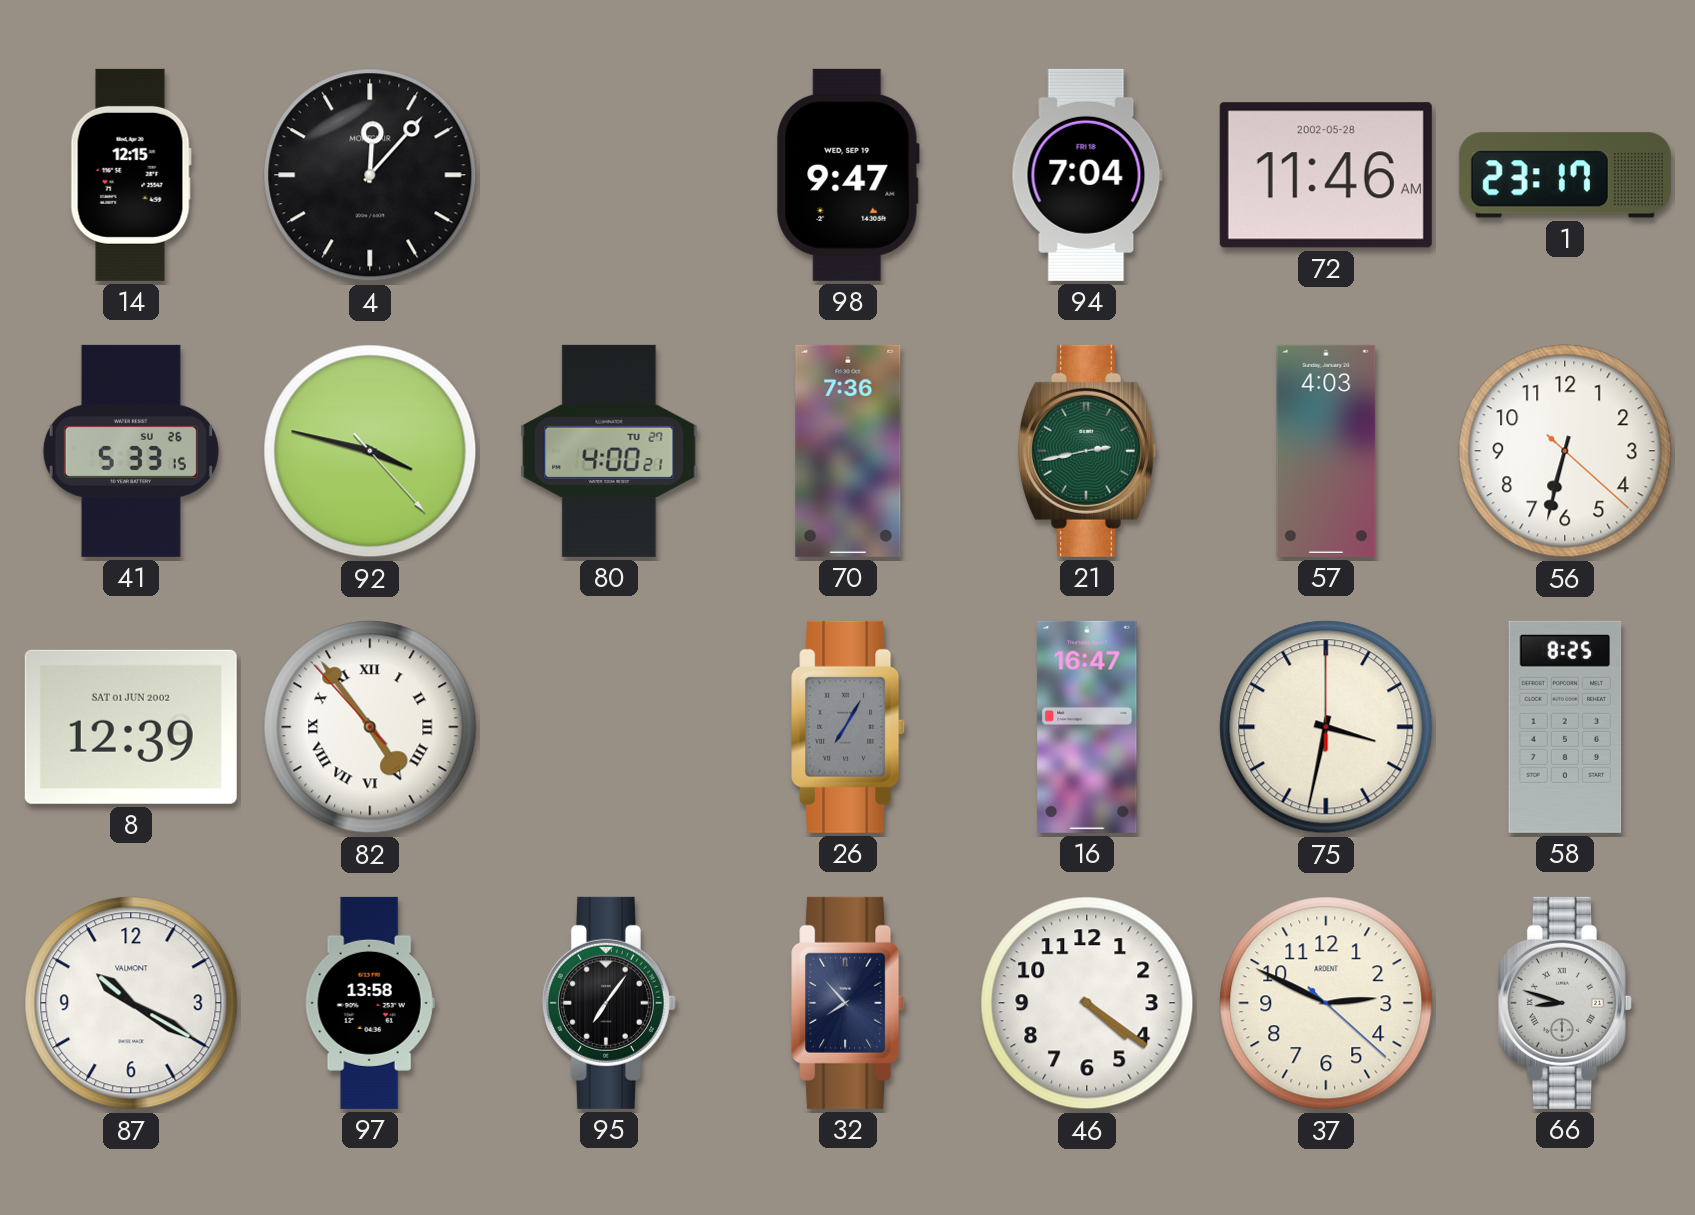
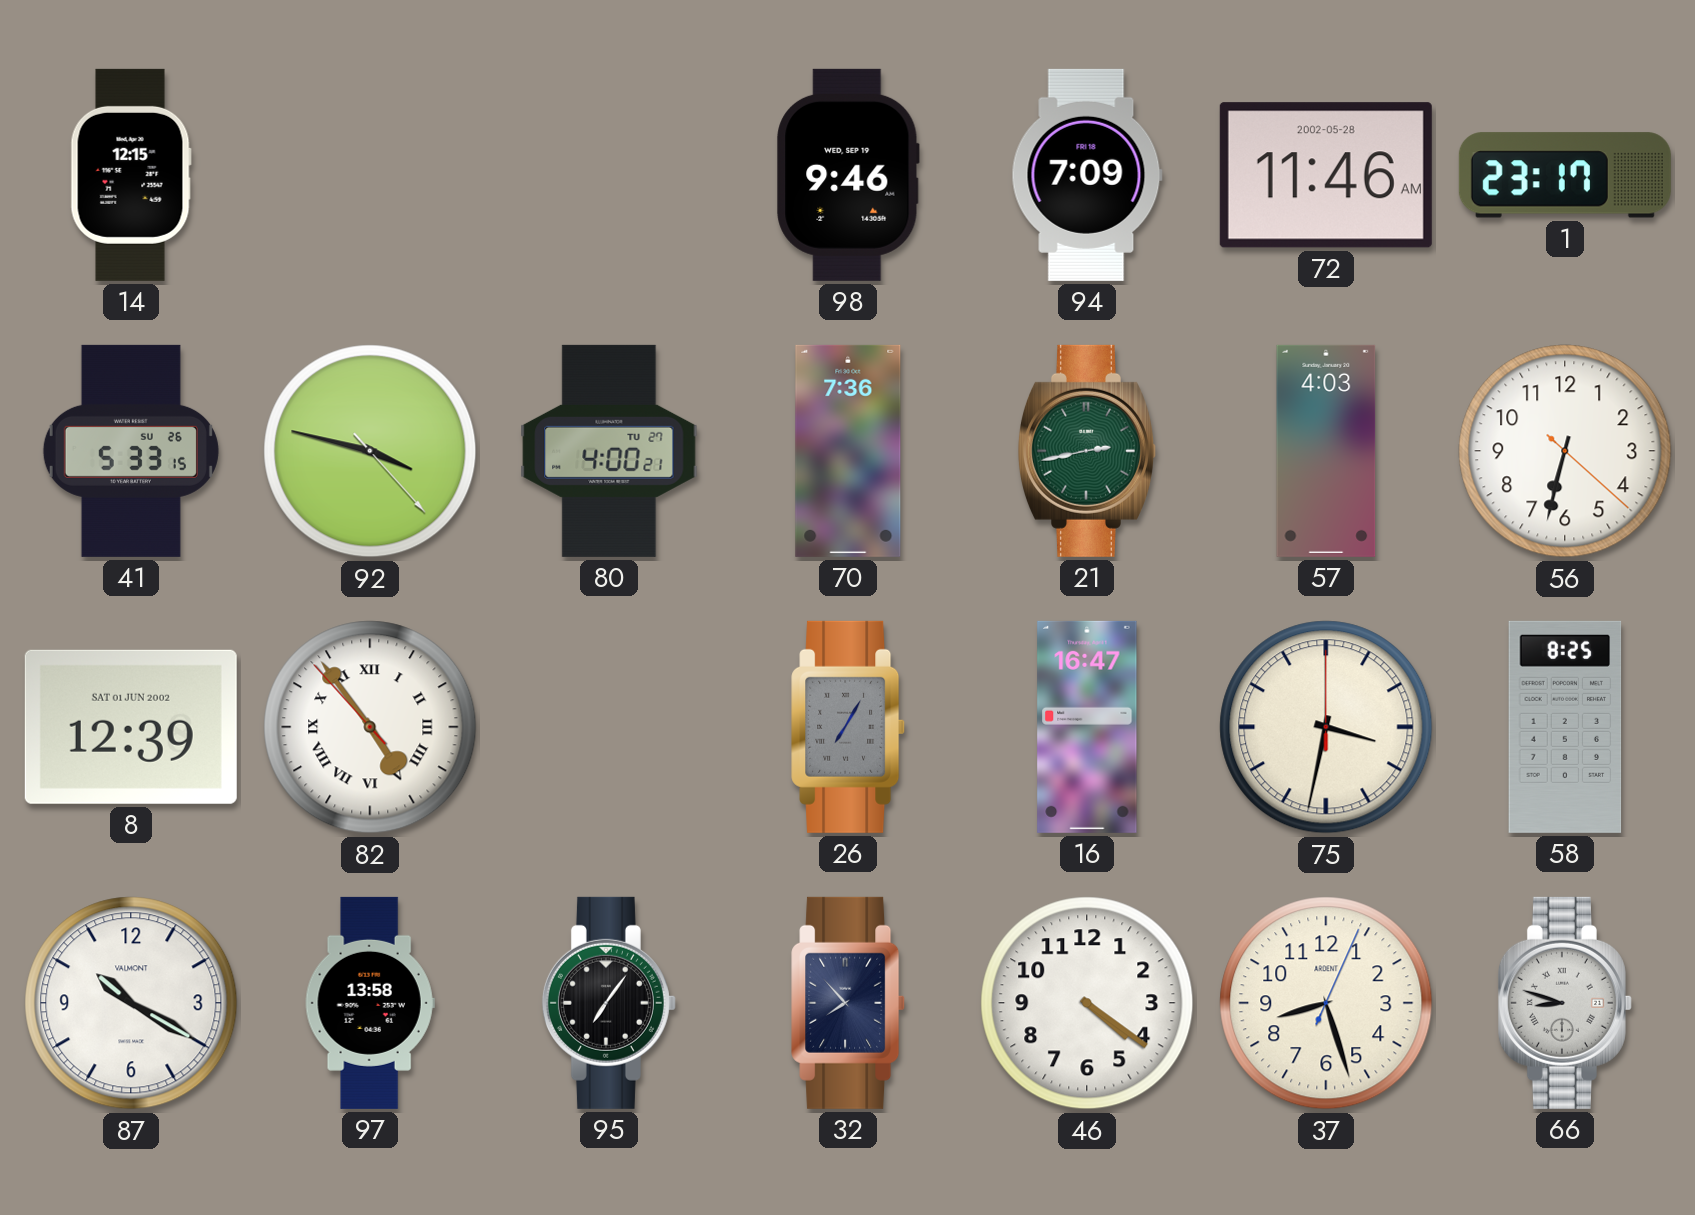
4: 12:07 -> none (370, 175)
98: 9:47 -> 9:46 (848, 175)
94: 7:04 -> 7:09 (1087, 175)
37: 2:49 -> 8:27 (1326, 1003)
